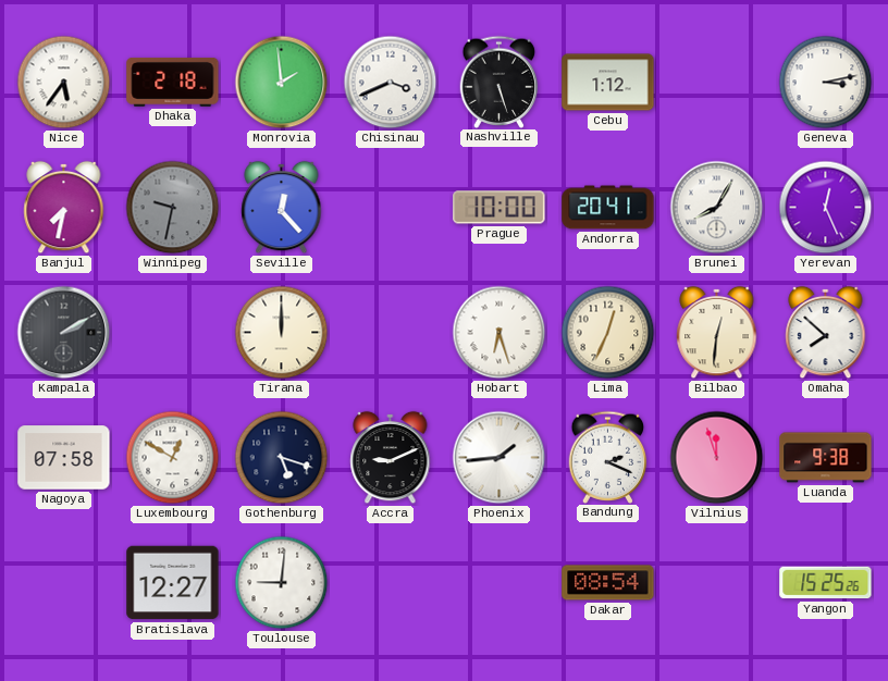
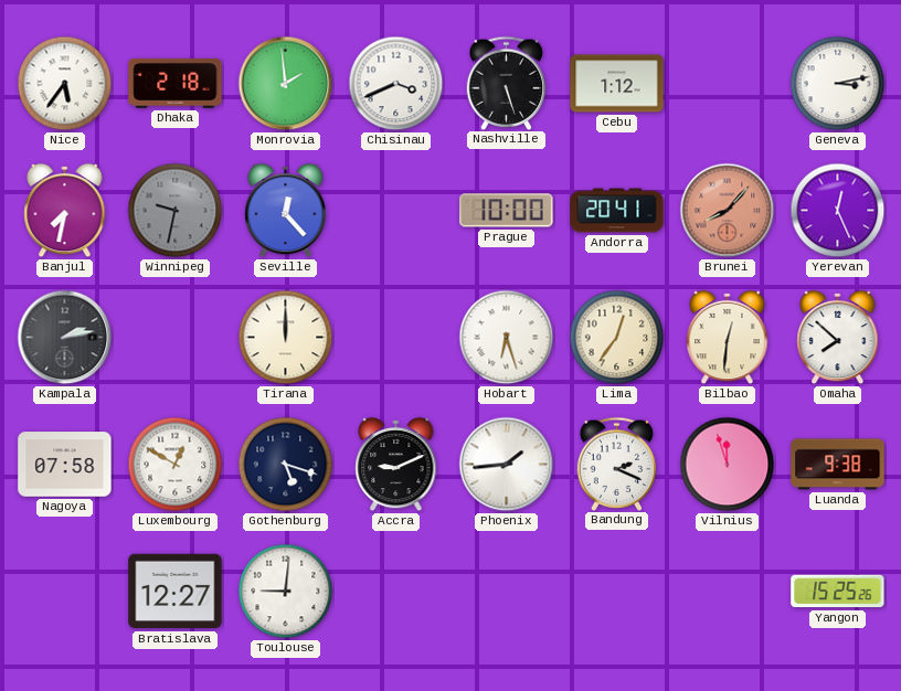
Brunei: 8:05 -> 8:07 (728, 211)
Brunei dial: white -> salmon (728, 211)
Kampala: 2:10 -> 2:13 (65, 338)
Lima: 12:34 -> 12:36 (617, 338)
Dakar: 08:54 -> none (608, 583)
